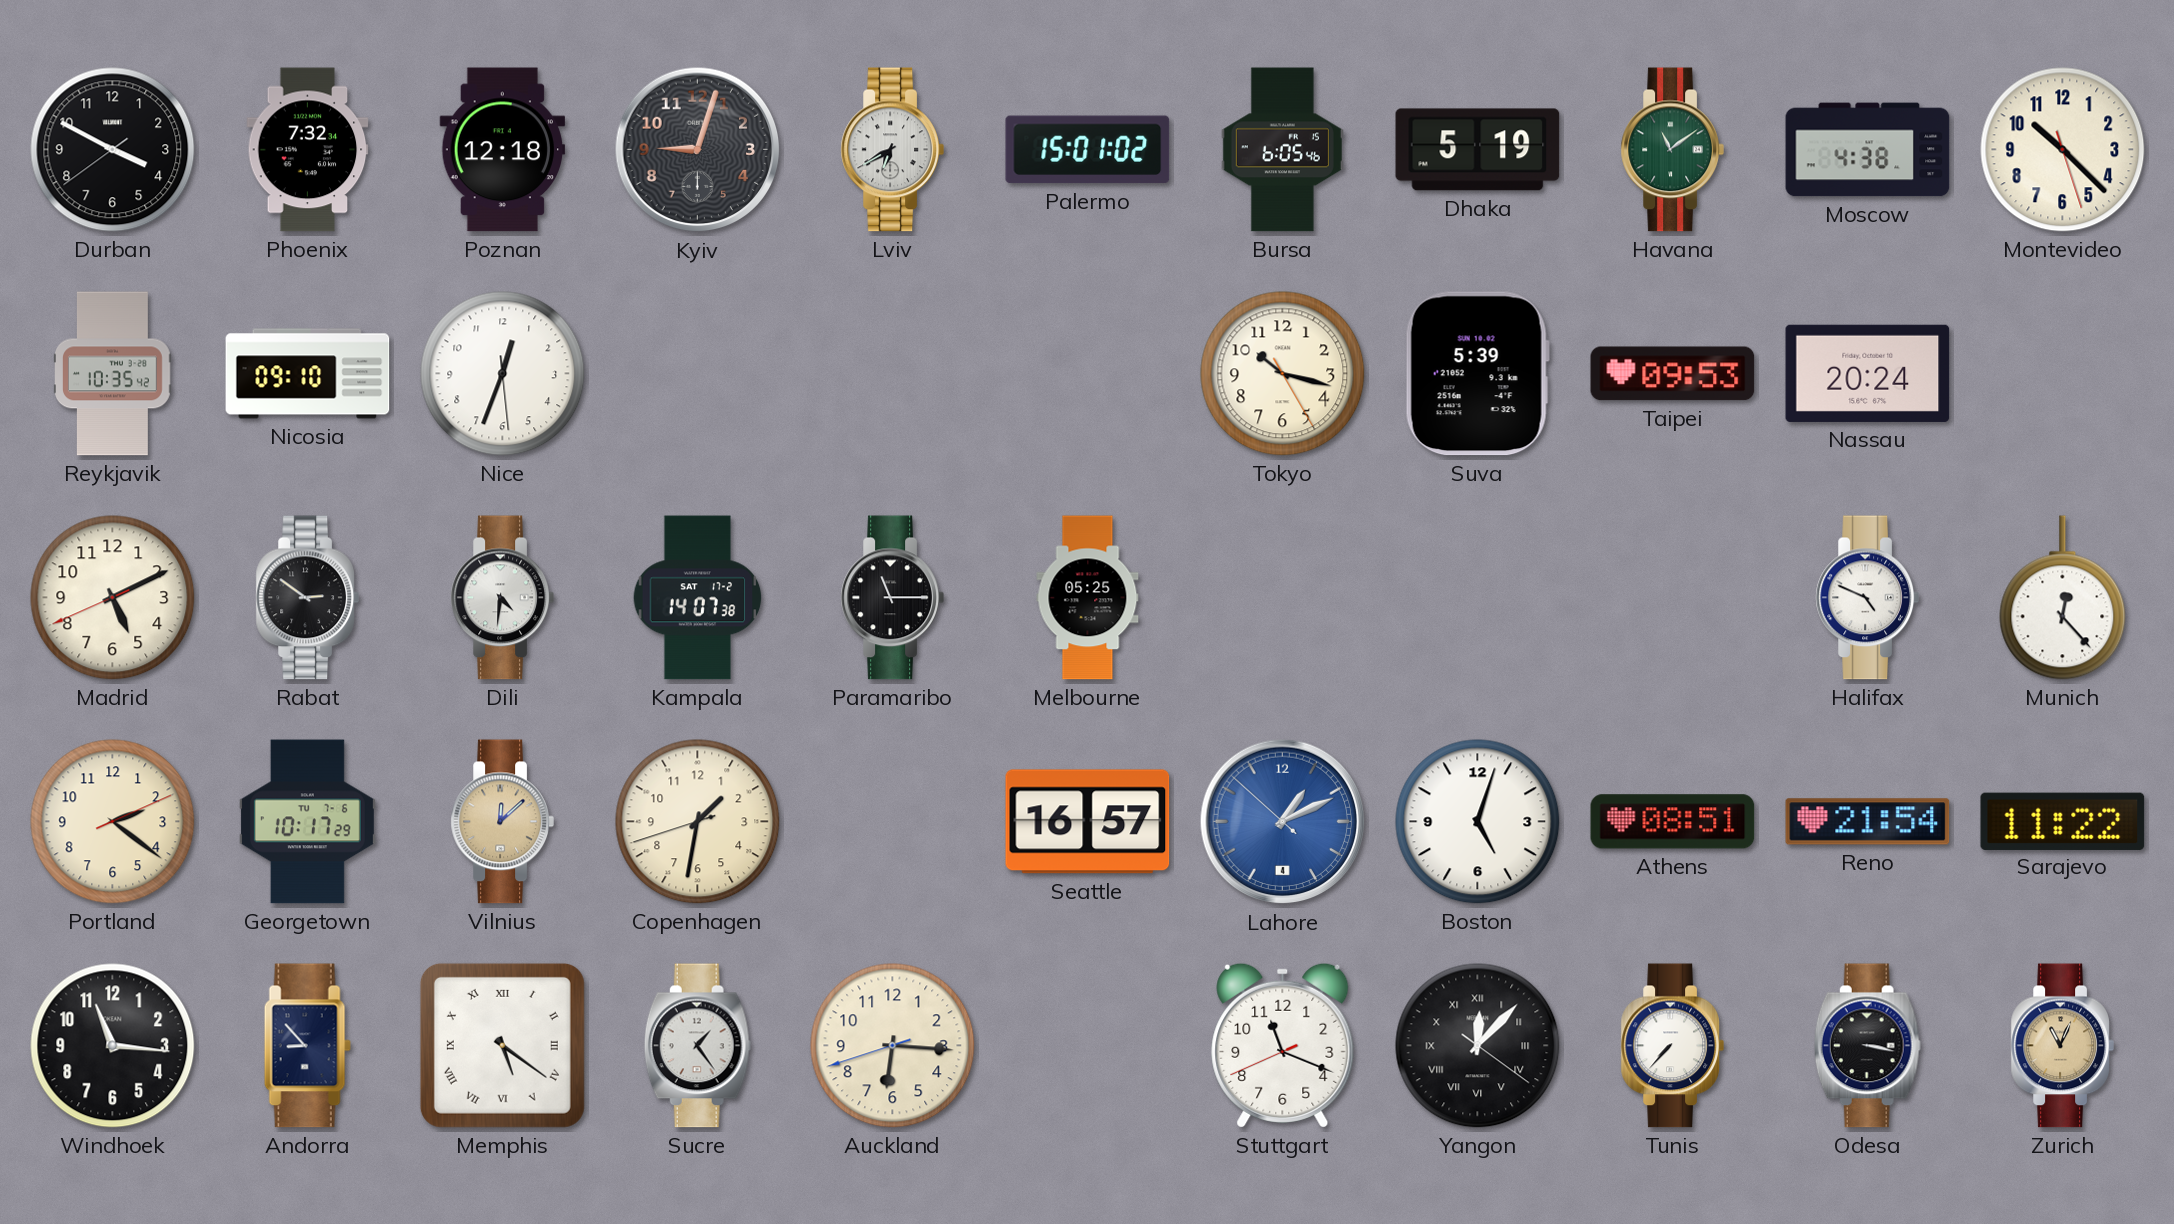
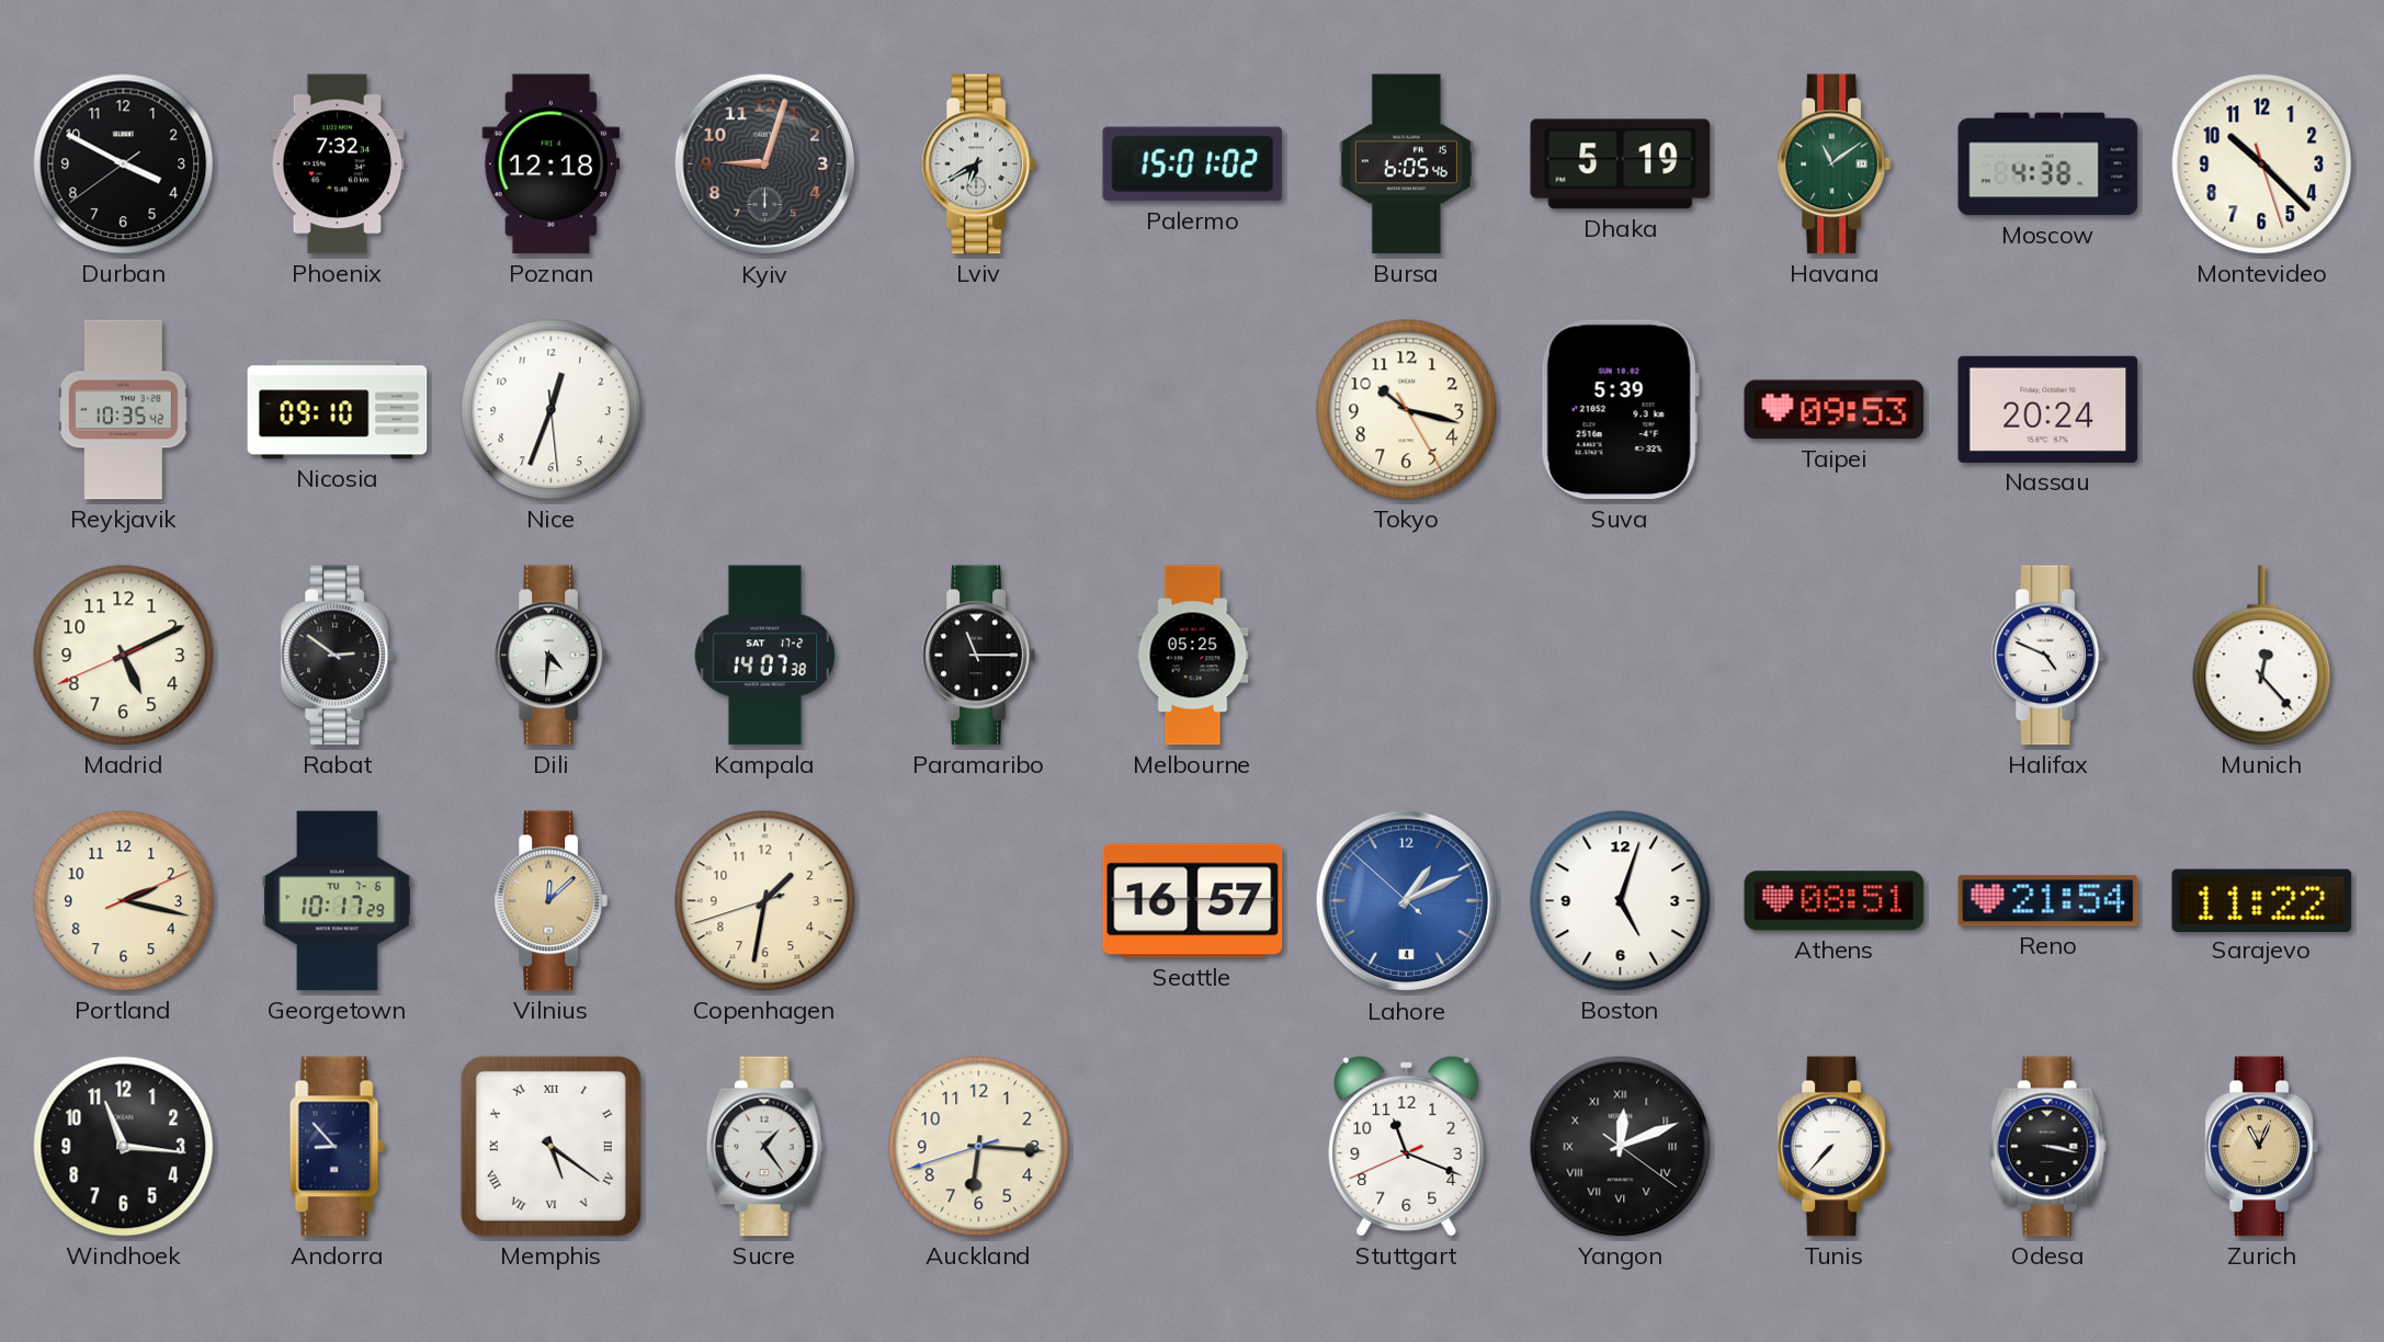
Portland: 2:21 -> 2:17 (124, 901)
Yangon: 12:07 -> 12:11 (1621, 1147)
